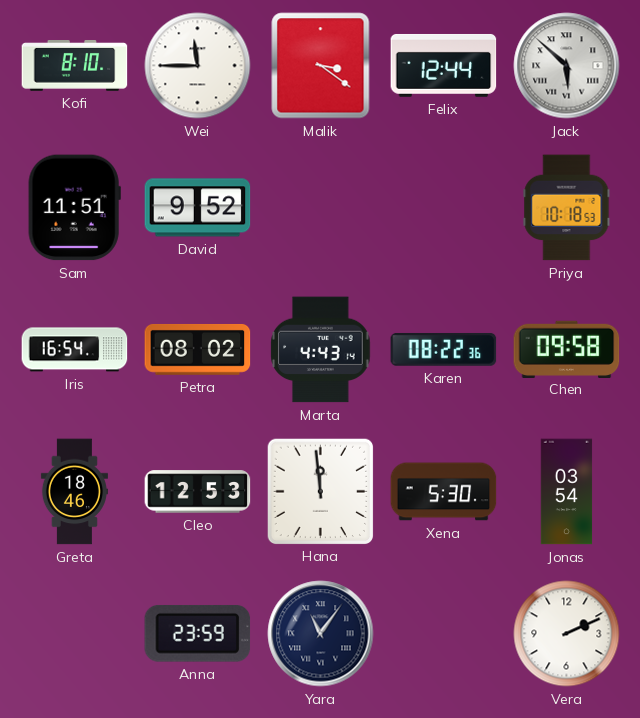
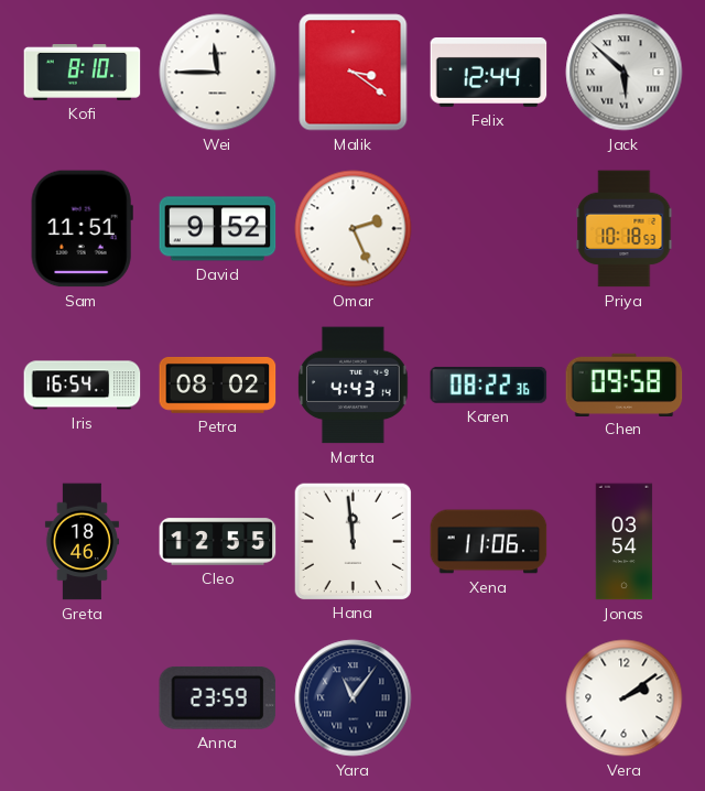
Omar: none -> 2:26 (354, 229)
Cleo: 12:53 -> 12:55 (218, 542)
Xena: 5:30 -> 11:06 (489, 542)
Vera: 2:11 -> 2:09 (625, 698)
